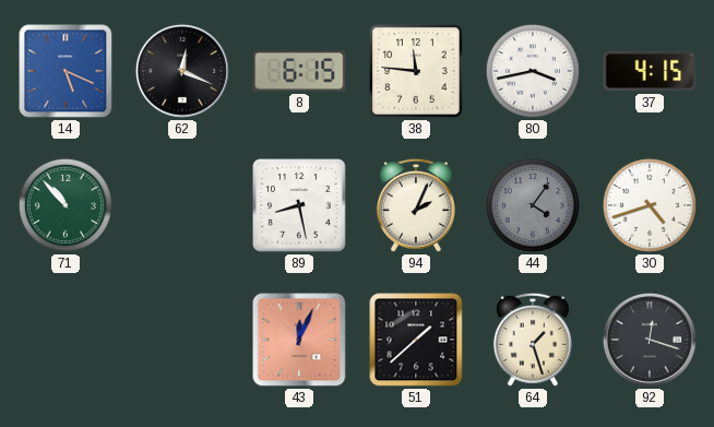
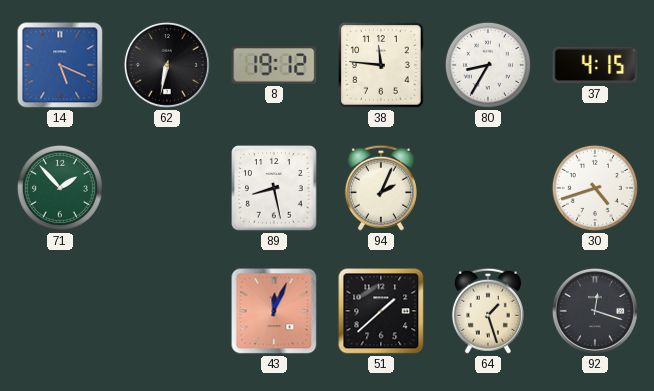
62: 12:19 -> 6:32 (167, 65)
8: 6:15 -> 19:12 (274, 65)
80: 3:43 -> 8:35 (488, 65)
71: 10:53 -> 1:53 (60, 188)
44: 4:06 -> none (533, 205)
